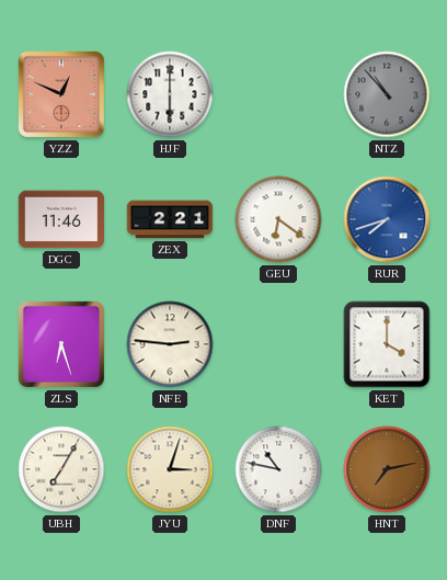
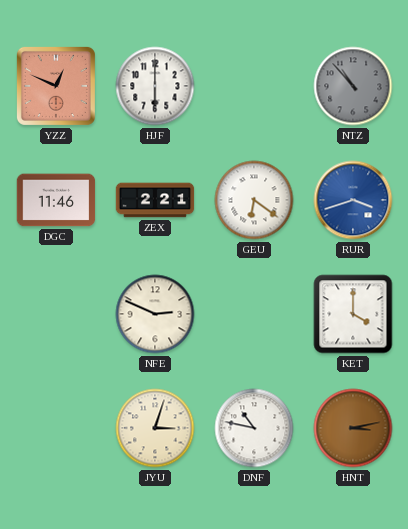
RUR: 7:42 -> 3:42 (353, 200)
ZLS: 6:27 -> none (61, 344)
NFE: 2:46 -> 2:49 (155, 314)
UBH: 7:05 -> none (61, 469)
HNT: 7:13 -> 3:13 (353, 428)
